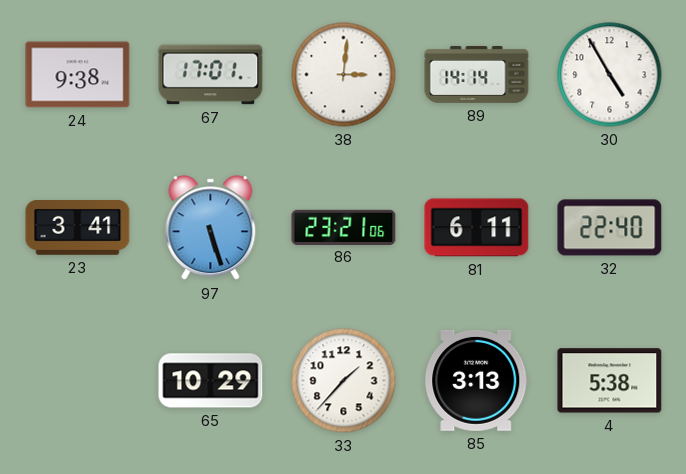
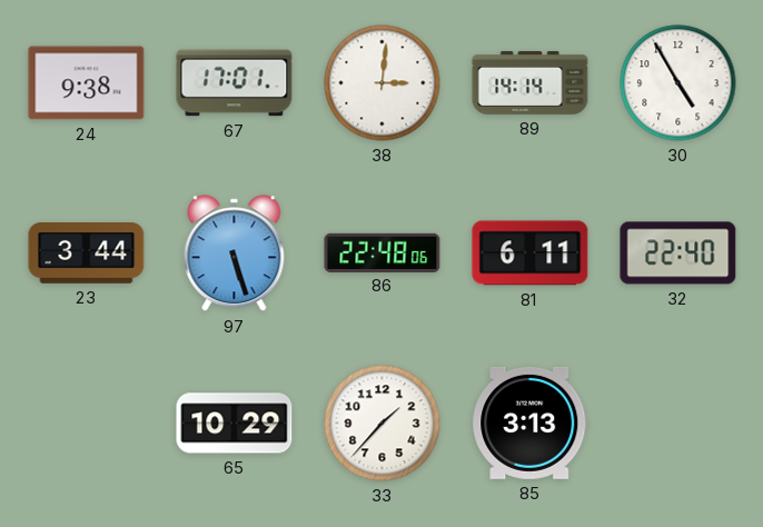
23: 3:41 -> 3:44 (87, 253)
86: 23:21 -> 22:48 (383, 252)
4: 5:38 -> none (610, 381)
